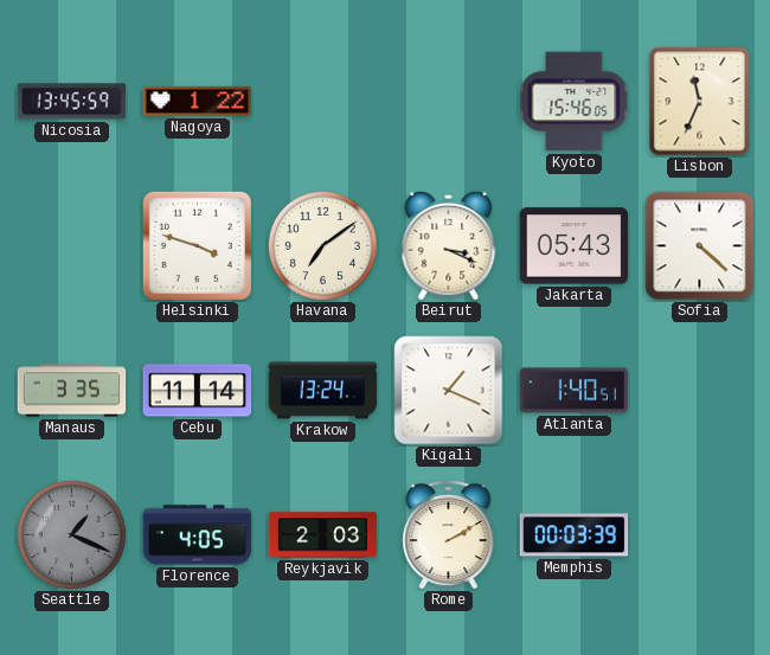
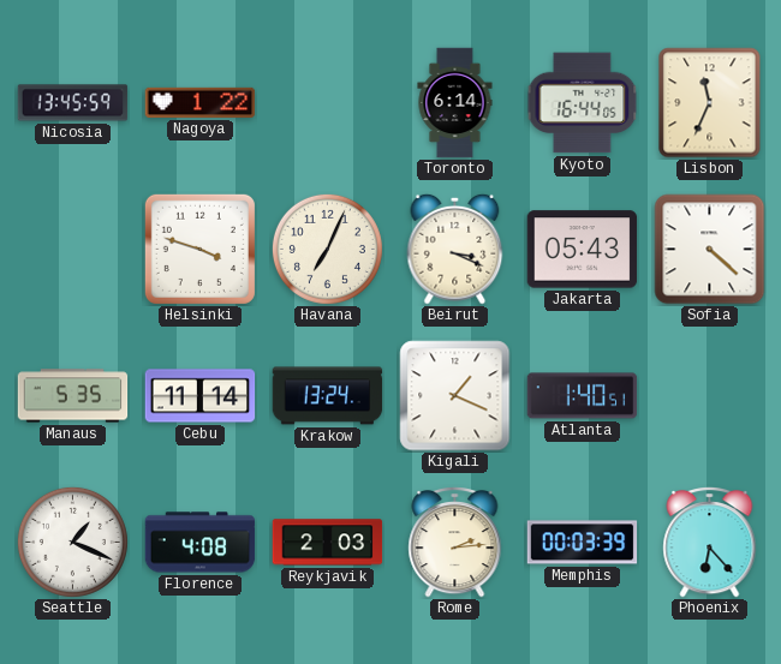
Toronto: none -> 6:14 (455, 103)
Kyoto: 15:46 -> 16:44 (583, 103)
Havana: 7:09 -> 7:04 (327, 249)
Manaus: 3:35 -> 5:35 (73, 396)
Seattle dial: grey -> white (72, 542)
Florence: 4:05 -> 4:08 (201, 543)
Rome: 2:10 -> 2:14 (455, 543)
Phoenix: none -> 6:23 (710, 543)
